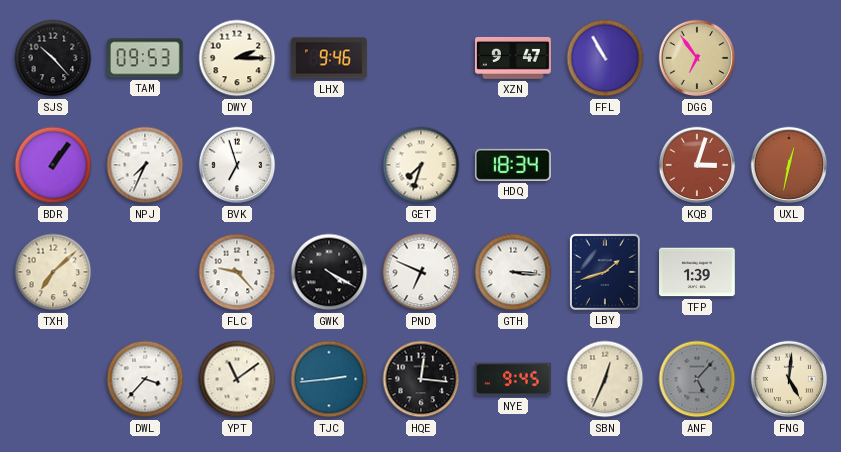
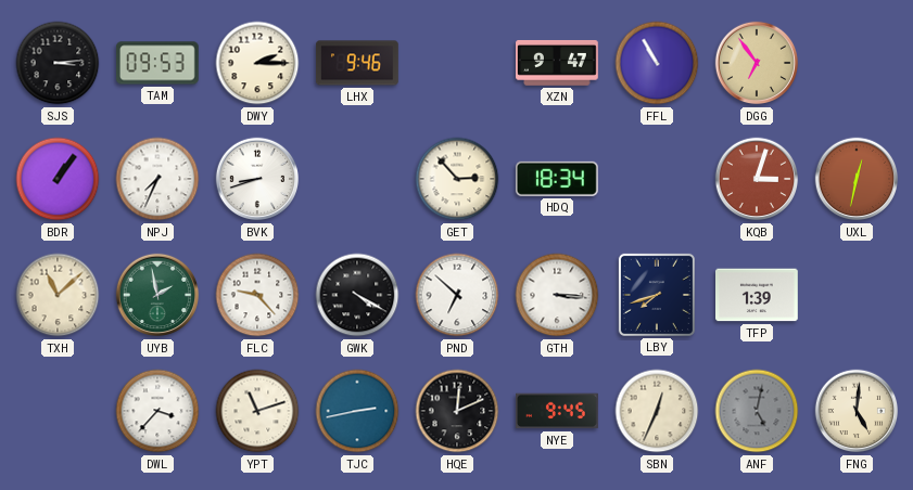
SJS: 10:23 -> 3:14 (58, 63)
BVK: 6:57 -> 8:42 (257, 179)
GET: 7:33 -> 2:53 (457, 179)
TXH: 7:08 -> 11:08 (58, 295)
UYB: none -> 1:58 (157, 295)
PND: 6:49 -> 6:52 (457, 295)
LBY: 1:42 -> 7:42 (657, 295)
YPT: 11:09 -> 11:12 (257, 411)
TJC: 2:44 -> 2:43 (357, 411)
HQE: 12:16 -> 12:11 (457, 411)
ANF: 5:07 -> 5:02 (757, 411)
